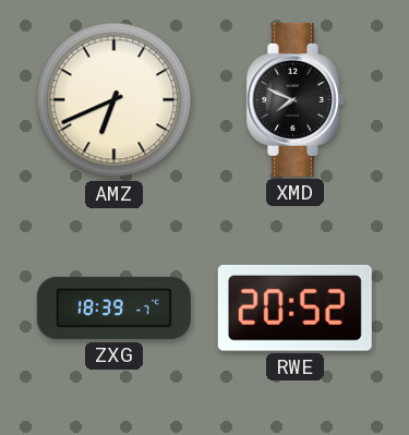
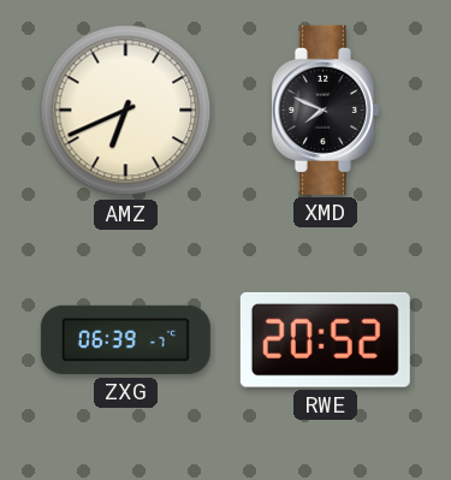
ZXG: 18:39 -> 06:39 (125, 339)
